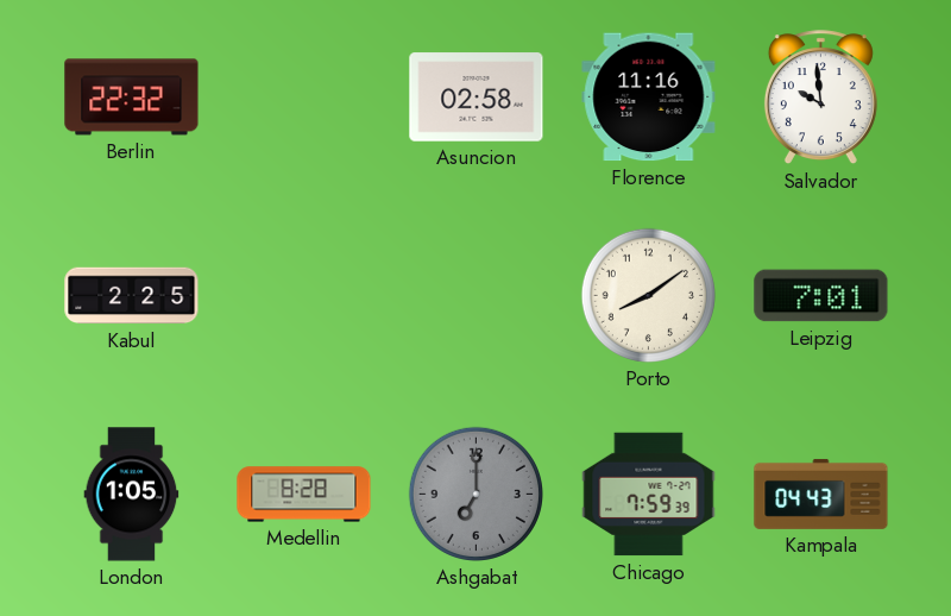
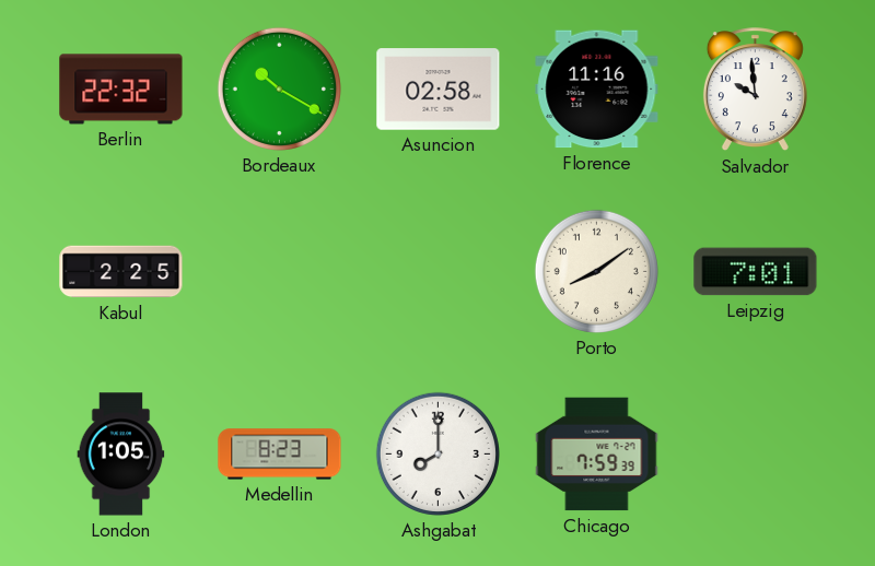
Bordeaux: none -> 10:20 (279, 89)
Medellin: 8:28 -> 8:23 (280, 455)
Ashgabat: 7:00 -> 8:00 (437, 453)
Ashgabat dial: grey -> white (437, 453)
Kampala: 04:43 -> none (821, 494)
